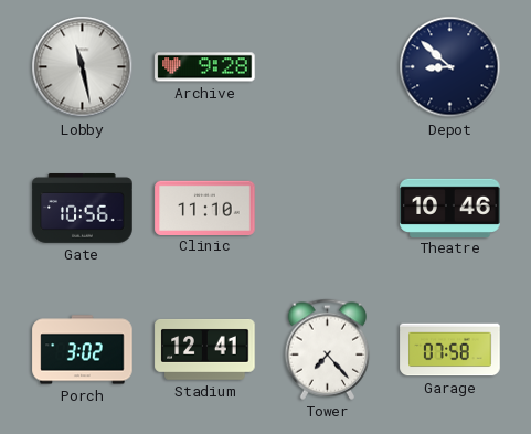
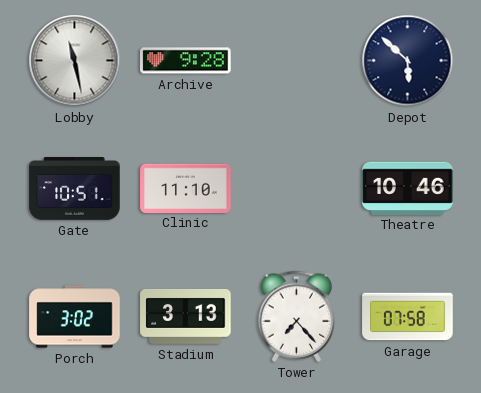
Depot: 8:52 -> 5:52 (408, 61)
Gate: 10:56 -> 10:51 (75, 189)
Stadium: 12:41 -> 3:13 (186, 316)
